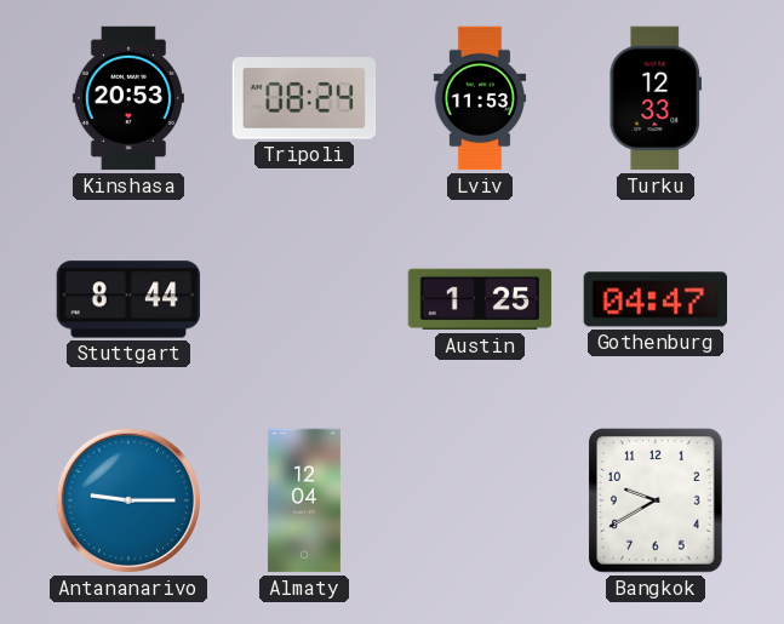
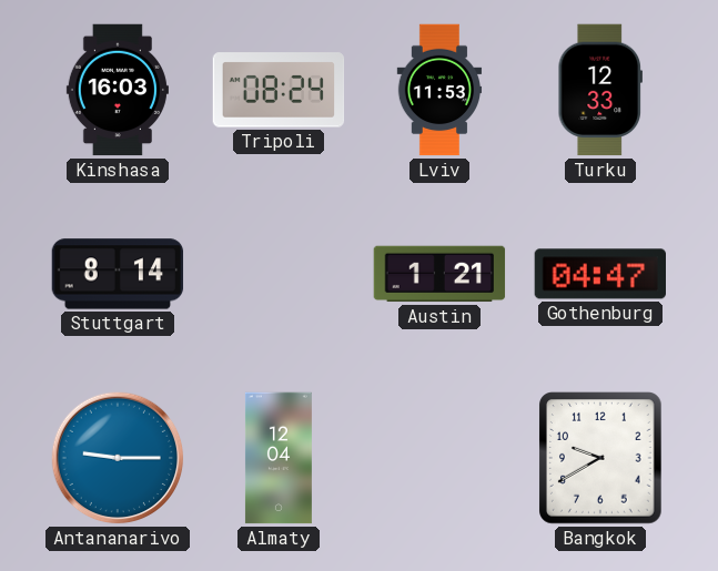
Kinshasa: 20:53 -> 16:03 (118, 90)
Stuttgart: 8:44 -> 8:14 (118, 274)
Austin: 1:25 -> 1:21 (439, 274)
